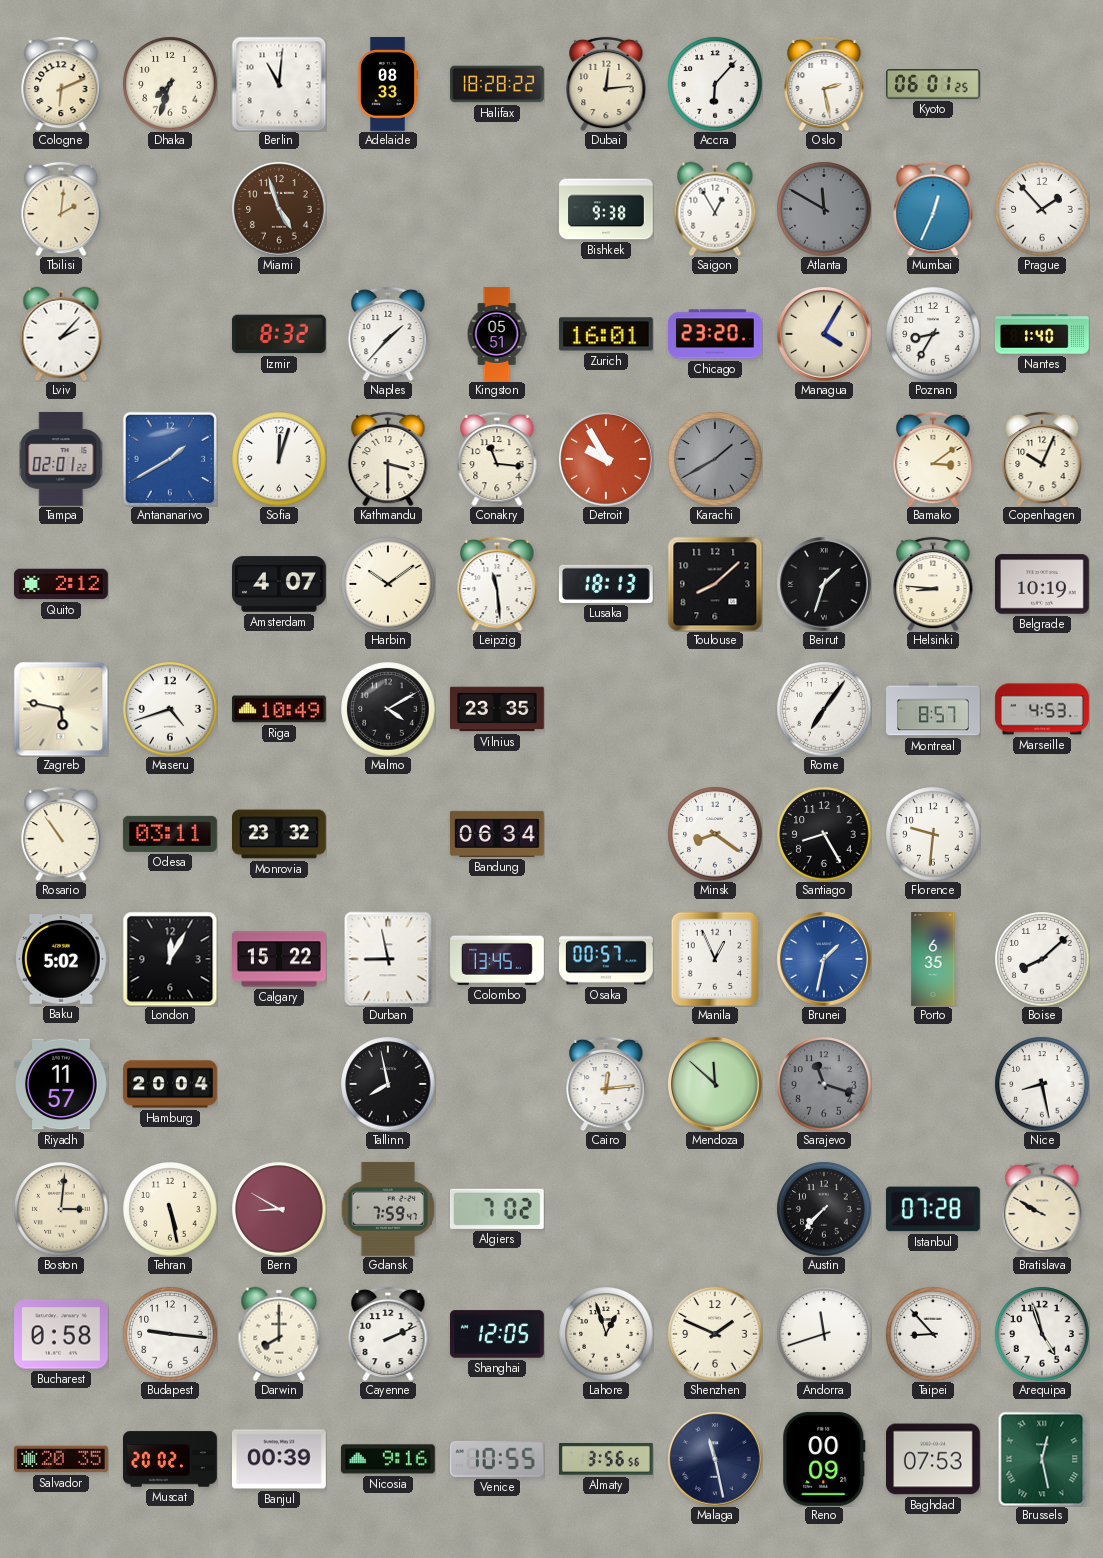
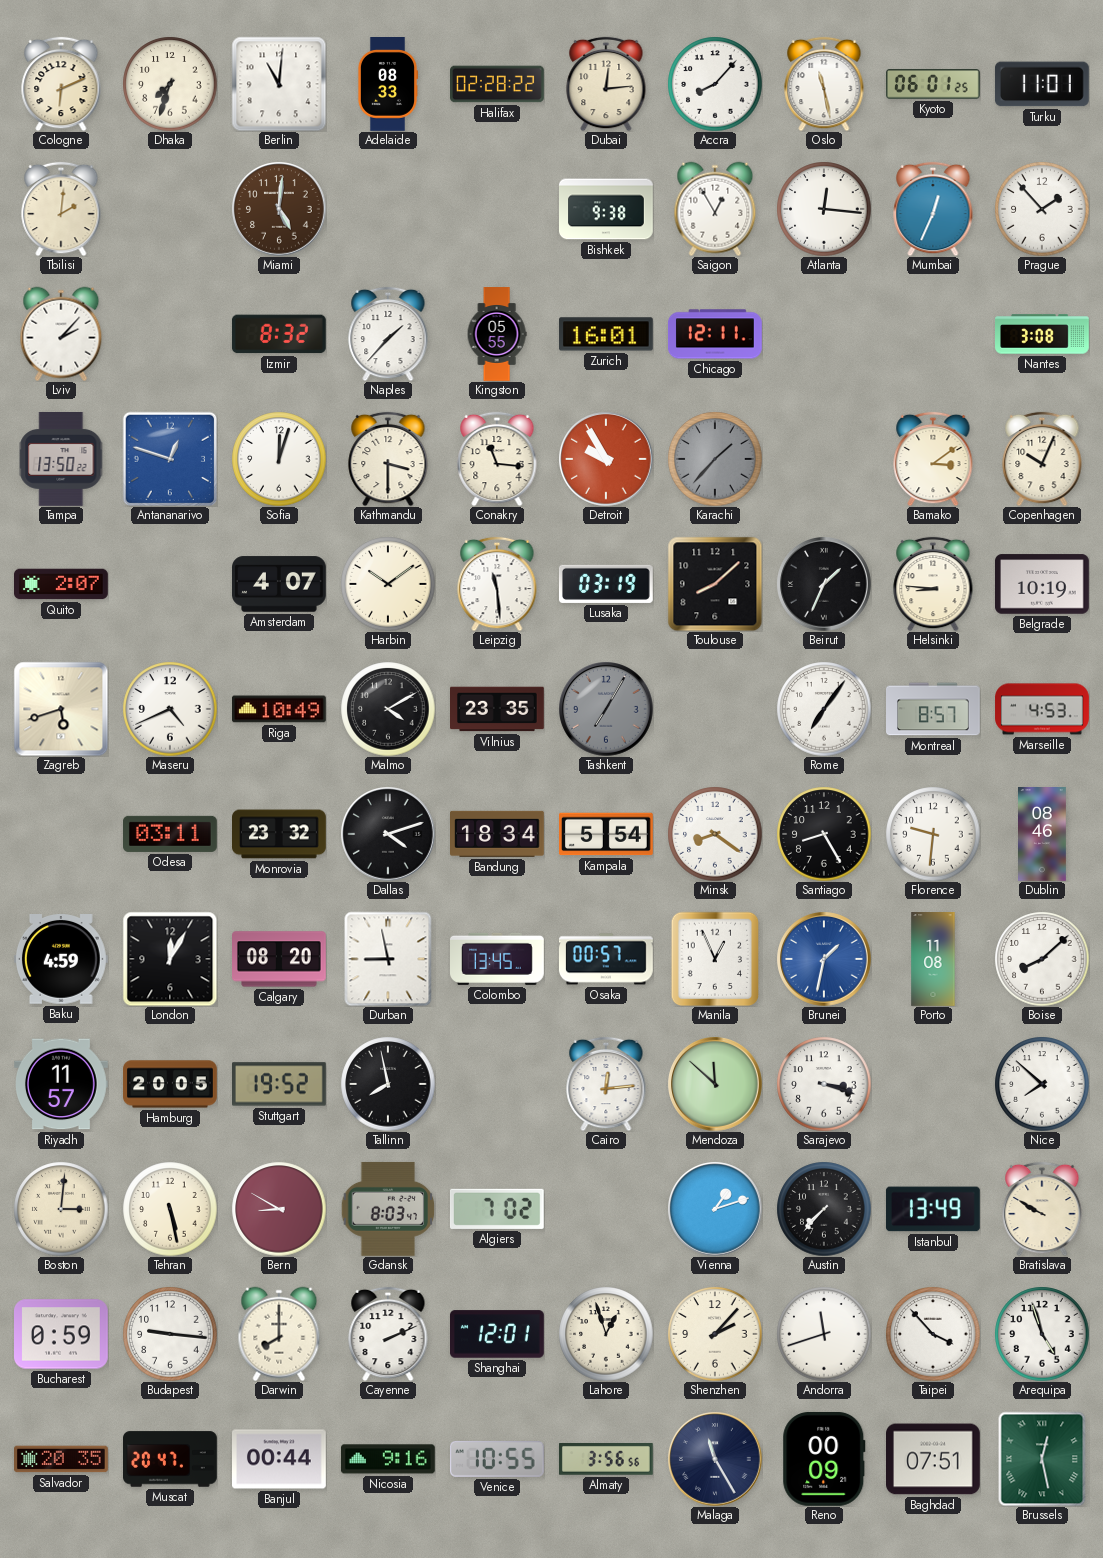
Halifax: 18:28 -> 02:28 (497, 84)
Accra: 6:07 -> 8:07 (715, 84)
Oslo: 2:28 -> 11:28 (824, 84)
Turku: none -> 11:01 (1042, 84)
Miami: 4:57 -> 5:01 (279, 209)
Atlanta: 11:50 -> 12:16 (824, 209)
Atlanta dial: grey -> white (824, 209)
Kingston: 05:51 -> 05:55 (497, 334)
Chicago: 23:20 -> 12:11 (715, 334)
Managua: 4:05 -> none (824, 334)
Poznan: 8:35 -> none (933, 334)
Nantes: 1:40 -> 3:08 (1043, 334)
Tampa: 02:01 -> 13:50 (61, 460)
Antananarivo: 1:40 -> 12:48 (170, 459)
Karachi: 1:40 -> 1:37 (715, 459)
Quito: 2:12 -> 2:07 (62, 584)
Lusaka: 18:13 -> 03:19 (607, 584)
Beirut: 1:33 -> 1:34 (824, 584)
Zagreb: 5:47 -> 5:42 (61, 709)
Maseru: 4:42 -> 4:41 (170, 709)
Tashkent: none -> 7:05 (606, 709)
Rosario: 10:54 -> none (61, 834)
Dallas: none -> 4:12 (388, 834)
Bandung: 06:34 -> 18:34 (498, 834)
Kampala: none -> 5:54 (607, 834)
Dublin: none -> 08:46 (1043, 834)
Baku: 5:02 -> 4:59 (61, 960)
Calgary: 15:22 -> 08:20 (280, 959)
Porto: 6:35 -> 11:08 (933, 959)
Hamburg: 20:04 -> 20:05 (170, 1084)
Stuttgart: none -> 19:52 (280, 1084)
Sarajevo: 11:18 -> 3:18 (824, 1084)
Sarajevo dial: grey -> white (824, 1084)
Nice: 8:28 -> 7:52 (1042, 1084)
Gdansk: 7:59 -> 8:03 (388, 1209)
Vienna: none -> 1:12 (715, 1209)
Istanbul: 07:28 -> 13:49 (933, 1209)
Bucharest: 0:58 -> 0:59 (62, 1334)
Shanghai: 12:05 -> 12:01 (498, 1334)
Shenzhen: 1:49 -> 2:07 (715, 1334)
Taipei: 8:53 -> 3:53 (933, 1334)
Muscat: 20:02 -> 20:47 (171, 1459)
Banjul: 00:39 -> 00:44 (280, 1459)
Malaga: 11:28 -> 11:25 (715, 1459)
Baghdad: 07:53 -> 07:51 (934, 1459)
